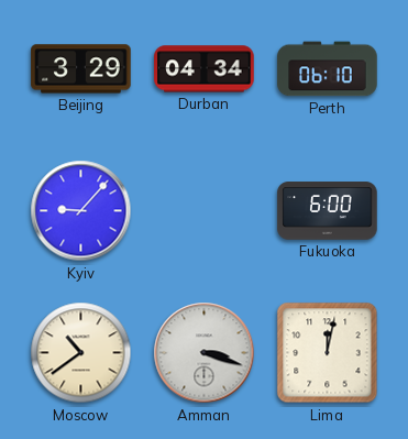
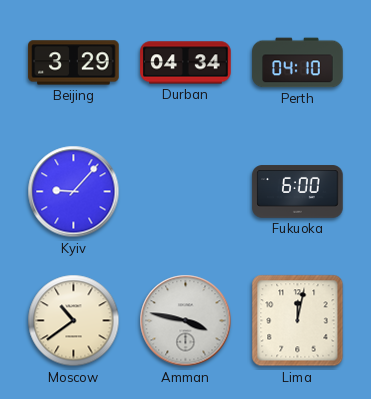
Perth: 06:10 -> 04:10 (298, 63)
Amman: 3:18 -> 3:47 (186, 321)
